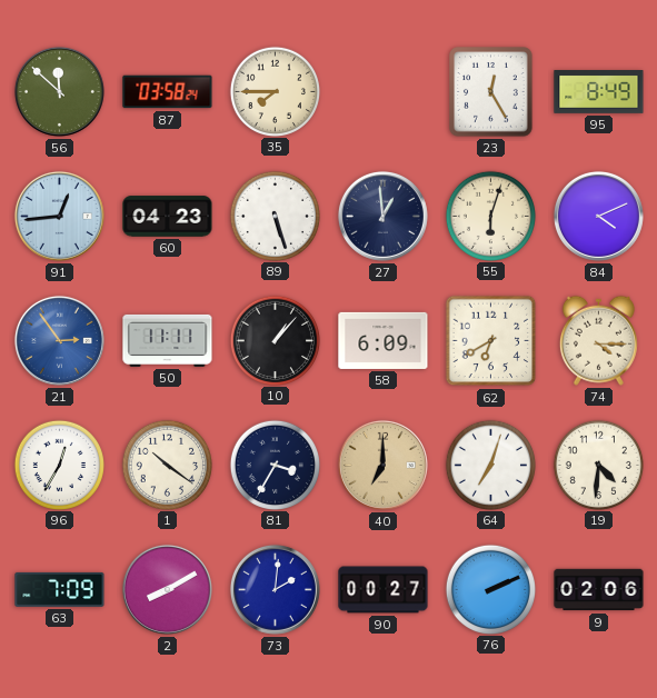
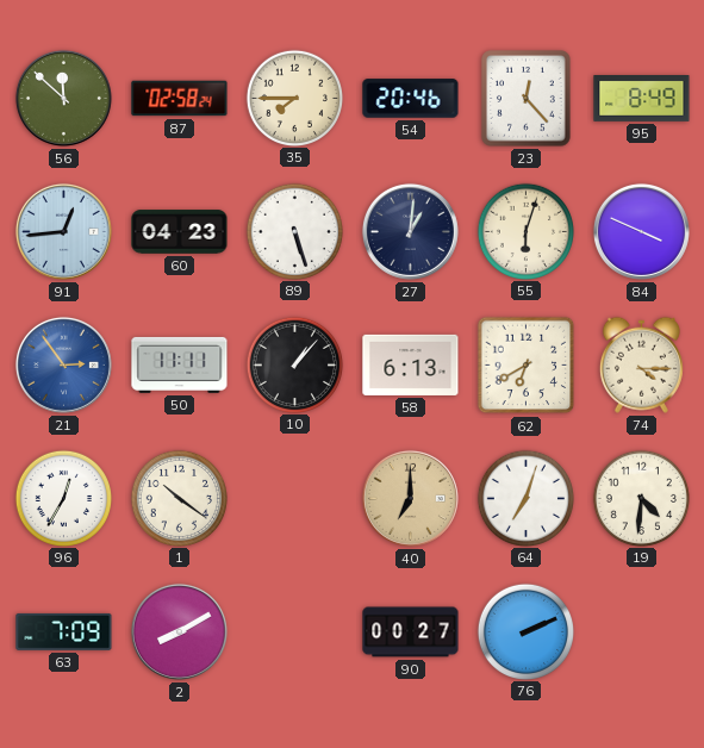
87: 03:58 -> 02:58 (180, 99)
54: none -> 20:46 (411, 99)
23: 12:25 -> 12:23 (527, 99)
27: 12:59 -> 1:01 (410, 231)
84: 4:11 -> 3:49 (641, 231)
58: 6:09 -> 6:13 (411, 364)
81: 3:35 -> none (275, 465)
73: 2:01 -> none (275, 589)
9: 02:06 -> none (599, 590)
